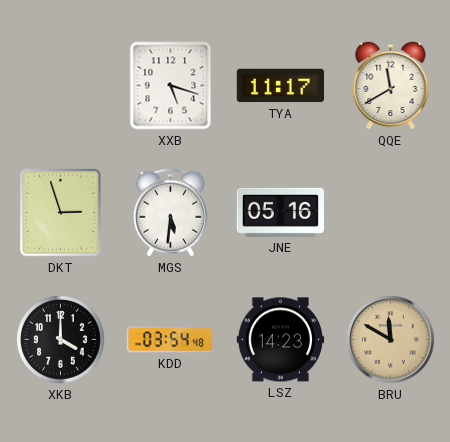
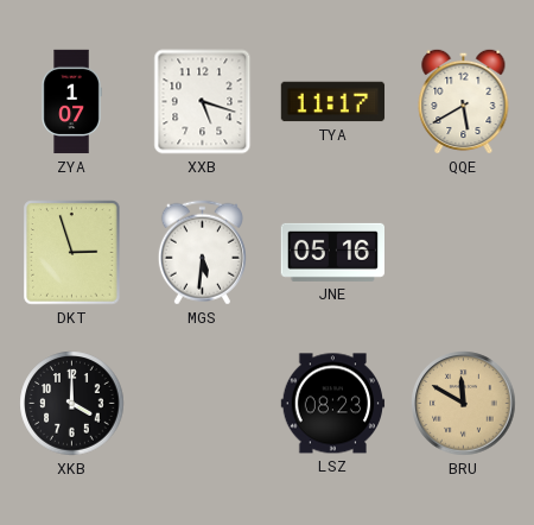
ZYA: none -> 1:07 (71, 102)
QQE: 11:40 -> 5:40 (464, 101)
KDD: 03:54 -> none (170, 340)
LSZ: 14:23 -> 08:23 (333, 404)
